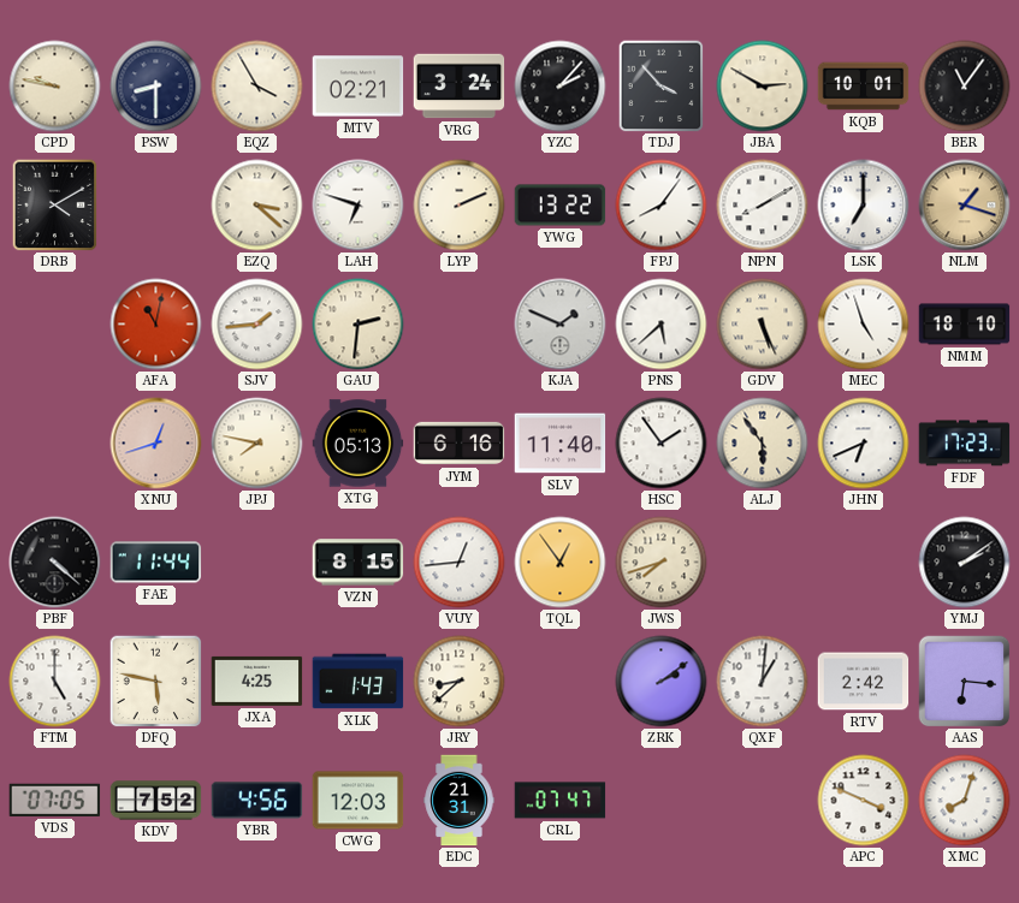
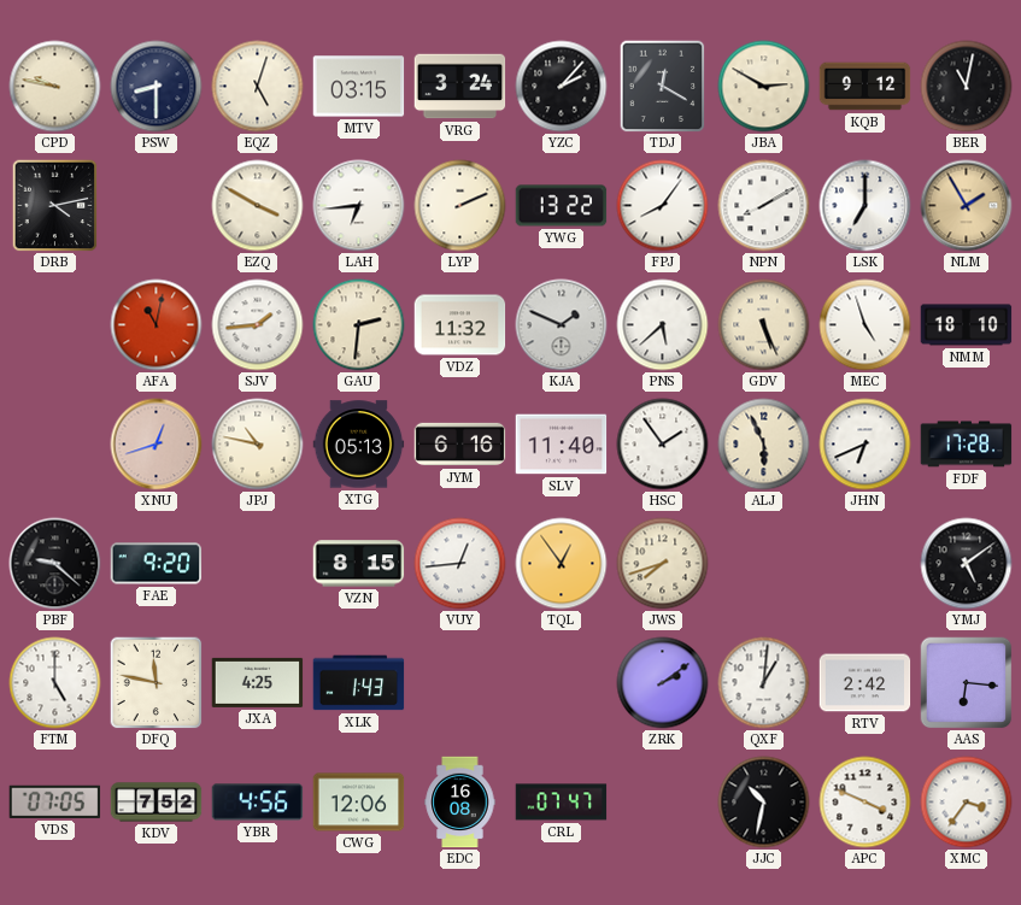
EQZ: 3:55 -> 5:03 (258, 87)
MTV: 02:21 -> 03:15 (359, 87)
TDJ: 3:53 -> 12:20 (663, 87)
KQB: 10:01 -> 9:12 (865, 87)
BER: 11:06 -> 11:02 (967, 87)
DRB: 4:10 -> 4:13 (55, 206)
EZQ: 3:22 -> 3:50 (258, 206)
LAH: 6:48 -> 6:44 (359, 206)
NLM: 1:18 -> 1:55 (967, 206)
VDZ: none -> 11:32 (460, 325)
JPJ: 7:47 -> 10:47 (258, 445)
ALJ: 5:54 -> 5:56 (764, 445)
FDF: 17:23 -> 17:28 (967, 445)
PBF: 4:22 -> 9:22 (55, 564)
FAE: 11:44 -> 9:20 (157, 564)
YMJ: 2:09 -> 5:09 (967, 564)
DFQ: 5:47 -> 11:47 (157, 683)
JRY: 8:38 -> none (460, 682)
CWG: 12:03 -> 12:06 (359, 803)
EDC: 21:31 -> 16:08 (460, 803)
JJC: none -> 10:32 (764, 803)
XMC: 8:03 -> 3:36 (967, 803)
